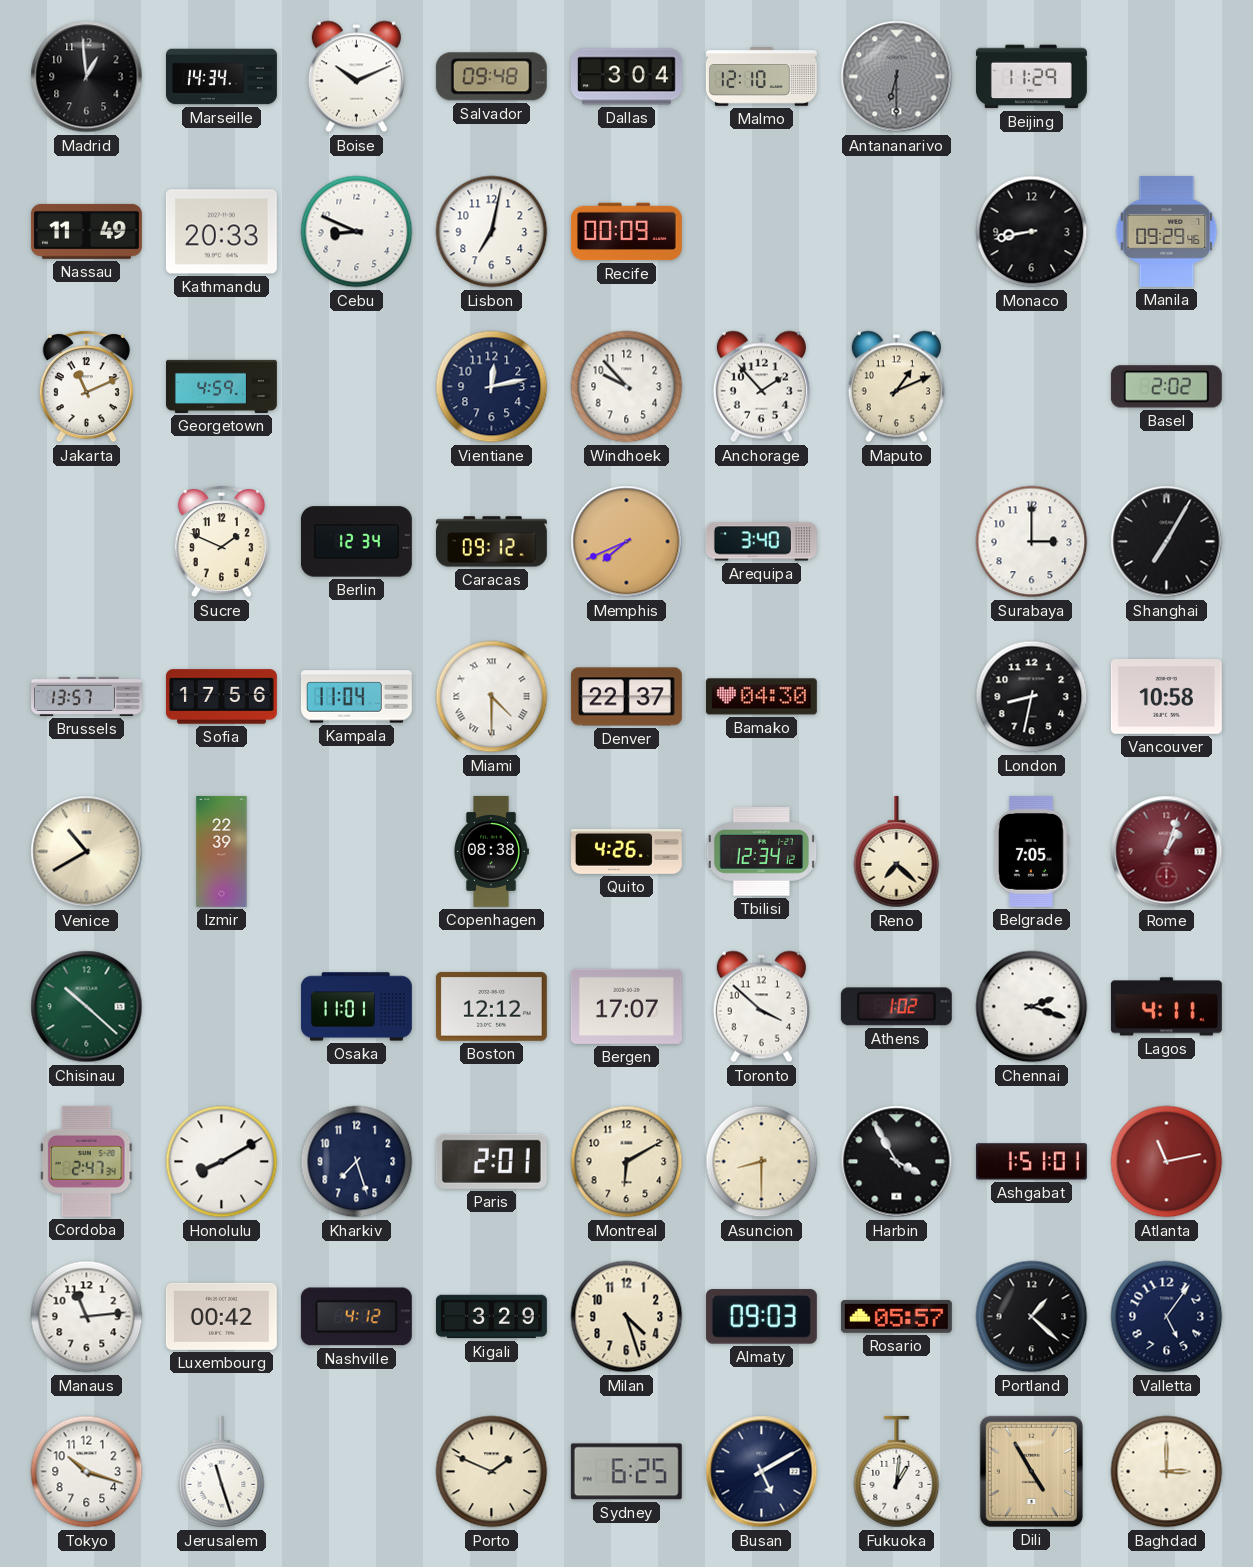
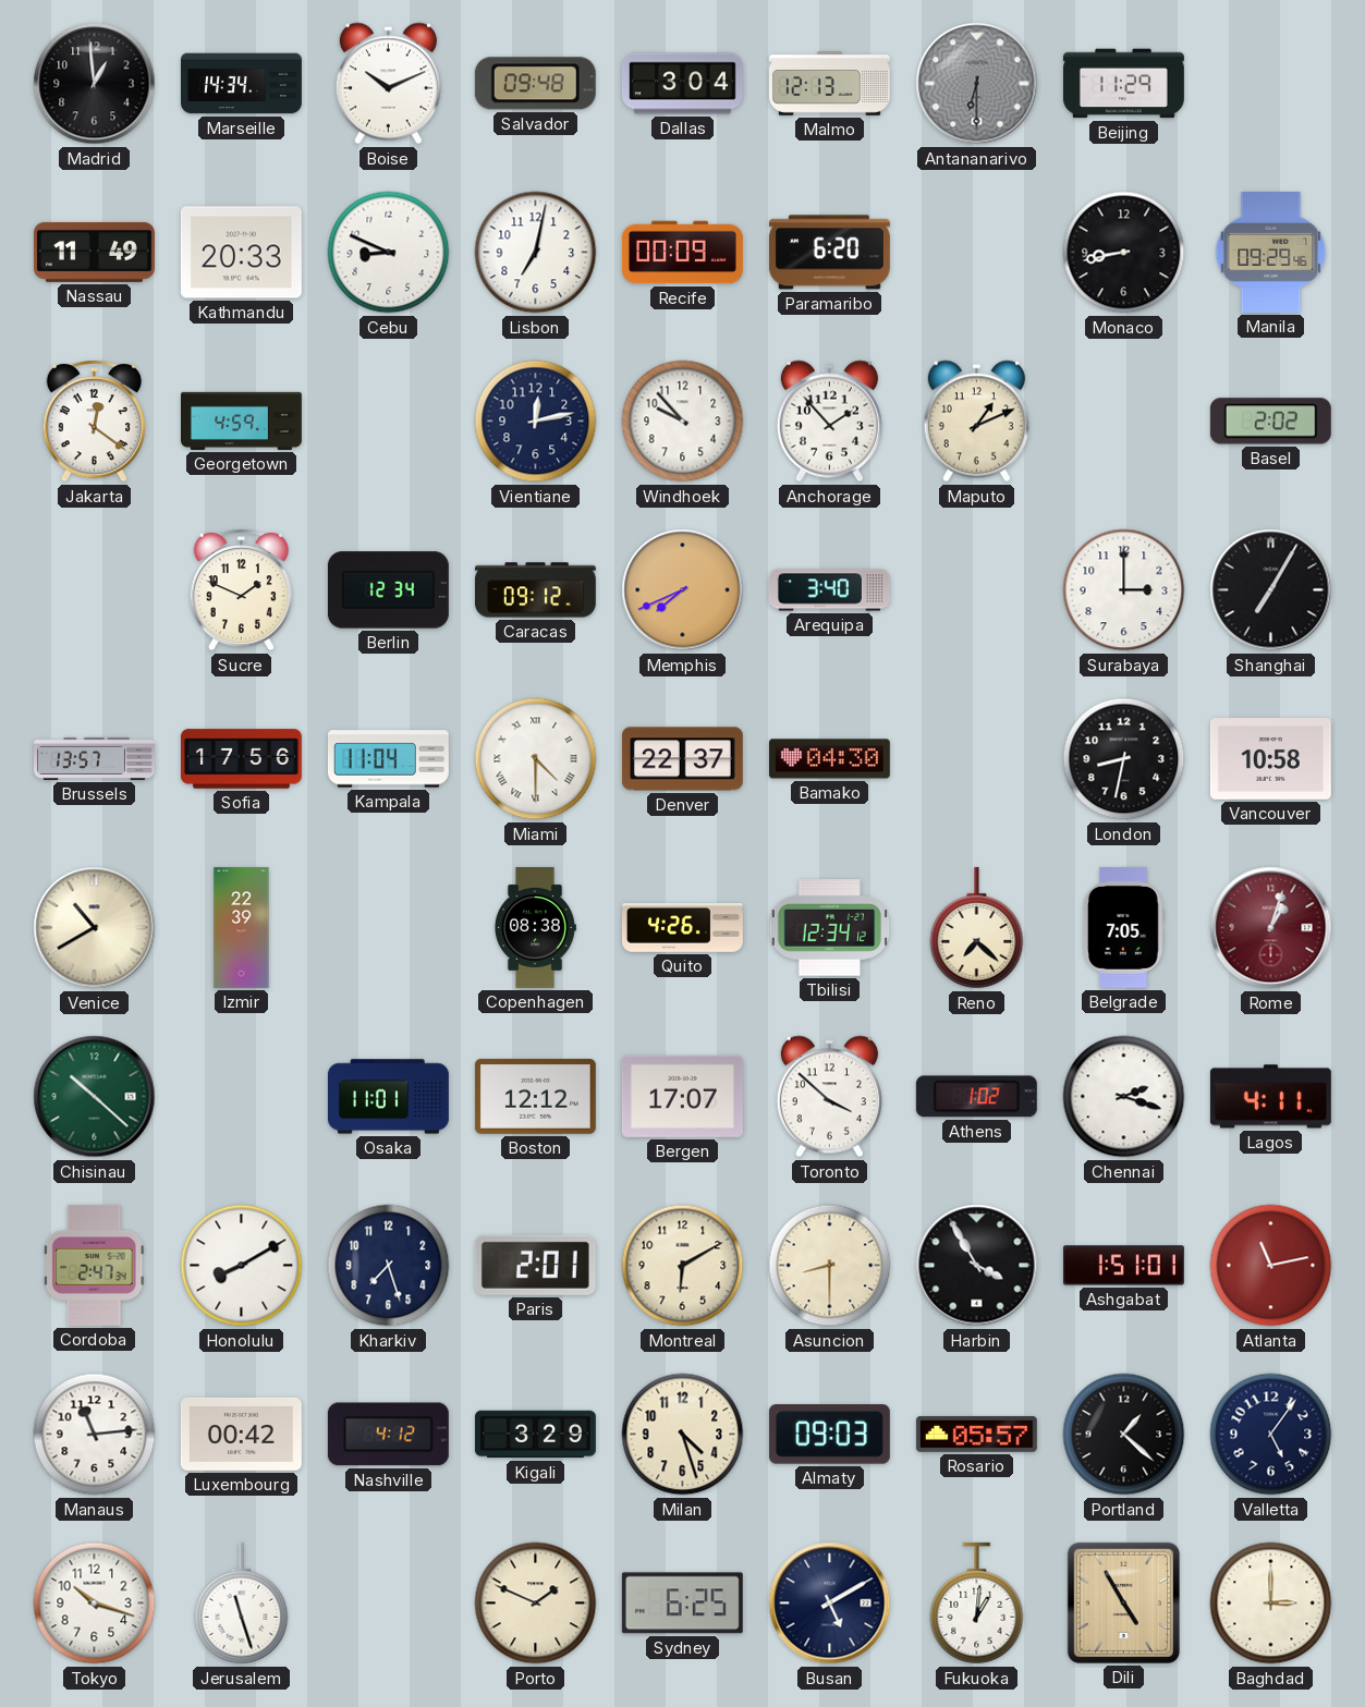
Malmo: 12:10 -> 12:13 (829, 84)
Paramaribo: none -> 6:20 (829, 253)
Jakarta: 11:11 -> 12:21 (94, 422)
